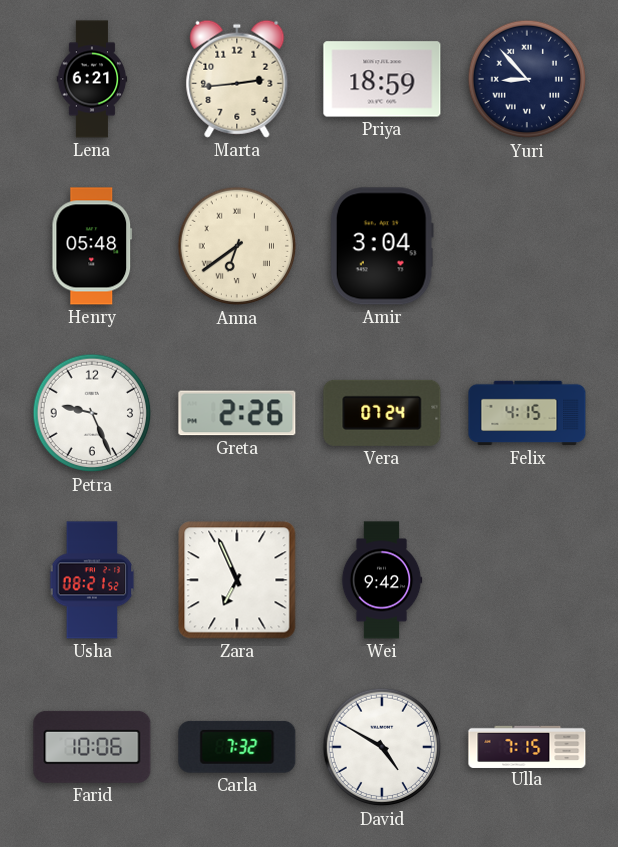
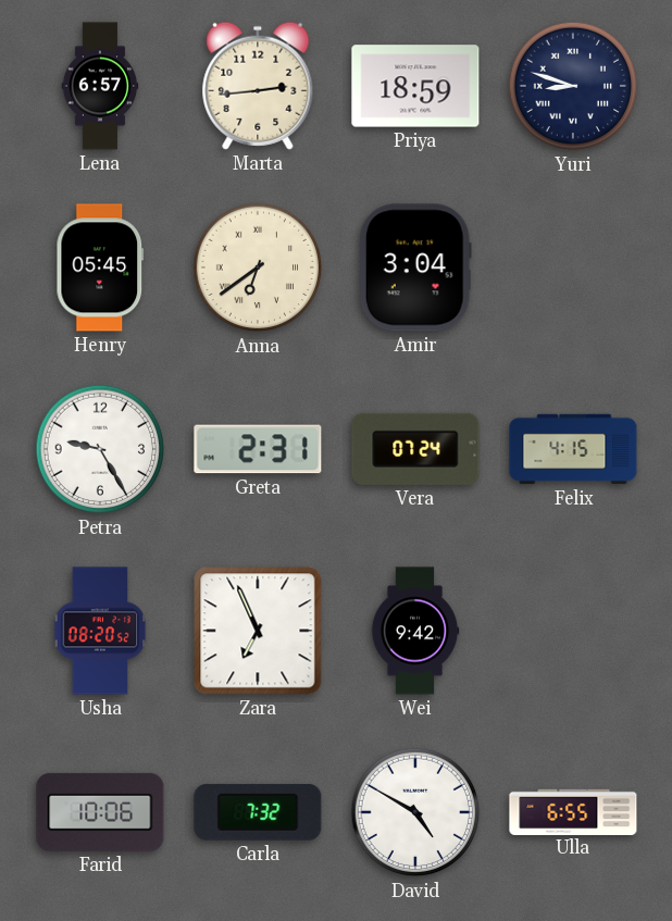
Lena: 6:21 -> 6:57 (100, 86)
Yuri: 8:53 -> 8:48 (573, 86)
Henry: 05:48 -> 05:45 (100, 267)
Petra: 9:26 -> 9:25 (100, 449)
Greta: 2:26 -> 2:31 (258, 449)
Usha: 08:21 -> 08:20 (100, 631)
Ulla: 7:15 -> 6:55 (573, 811)
